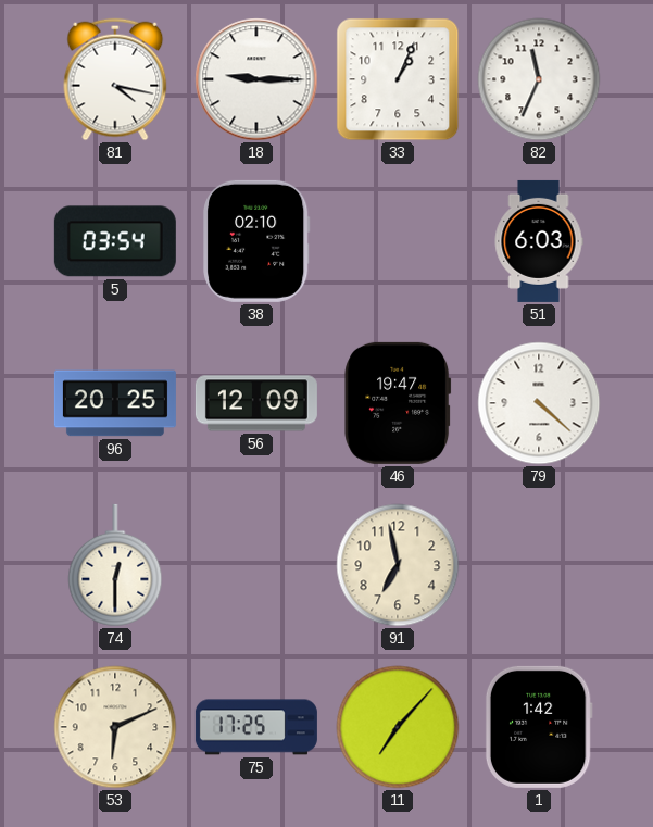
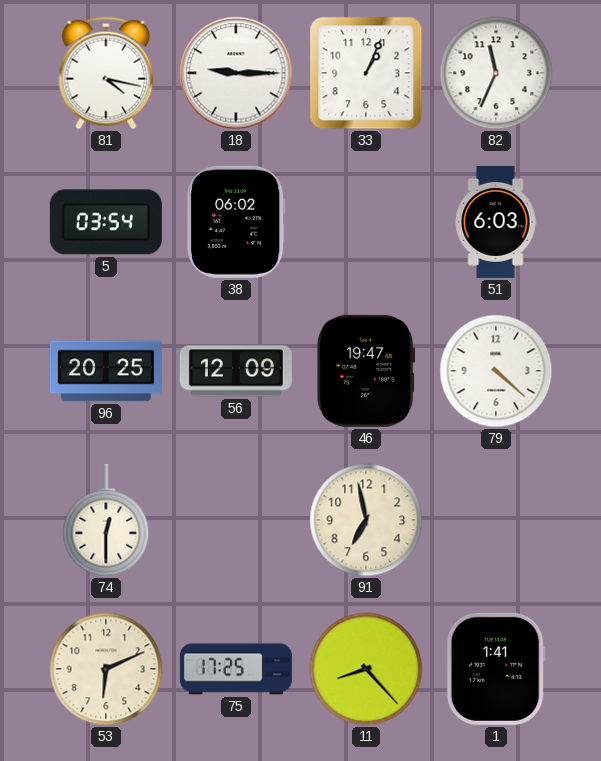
38: 02:10 -> 06:02 (237, 222)
11: 7:07 -> 8:23 (366, 669)
1: 1:42 -> 1:41 (496, 669)
